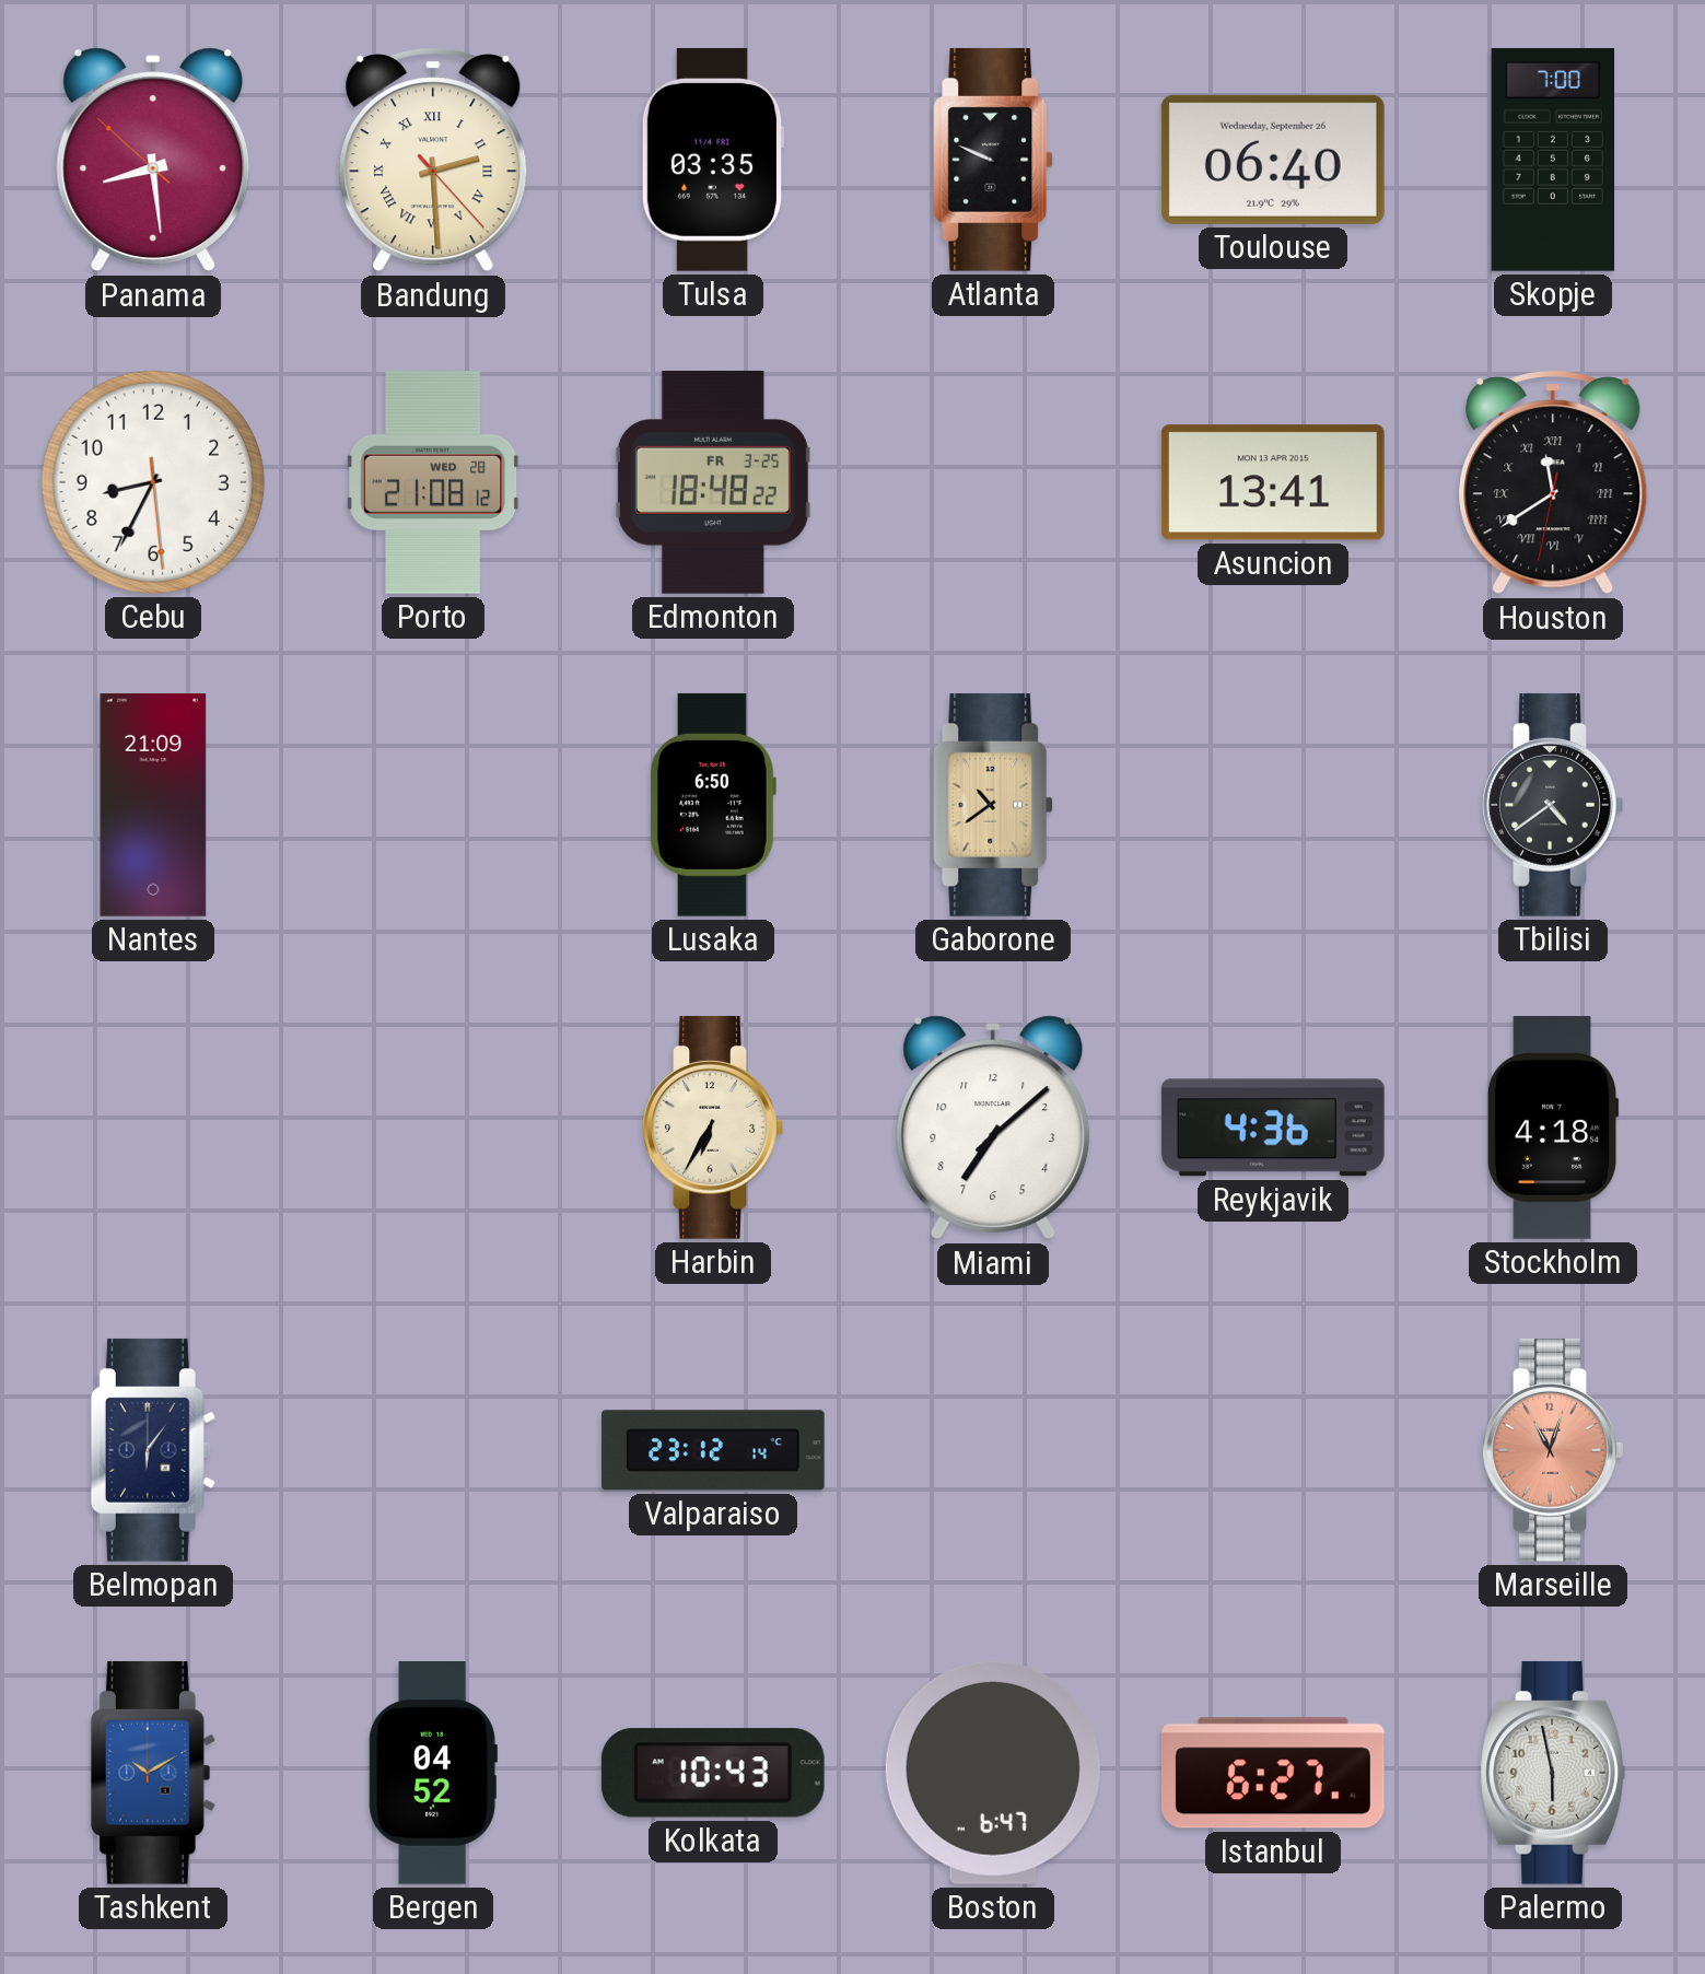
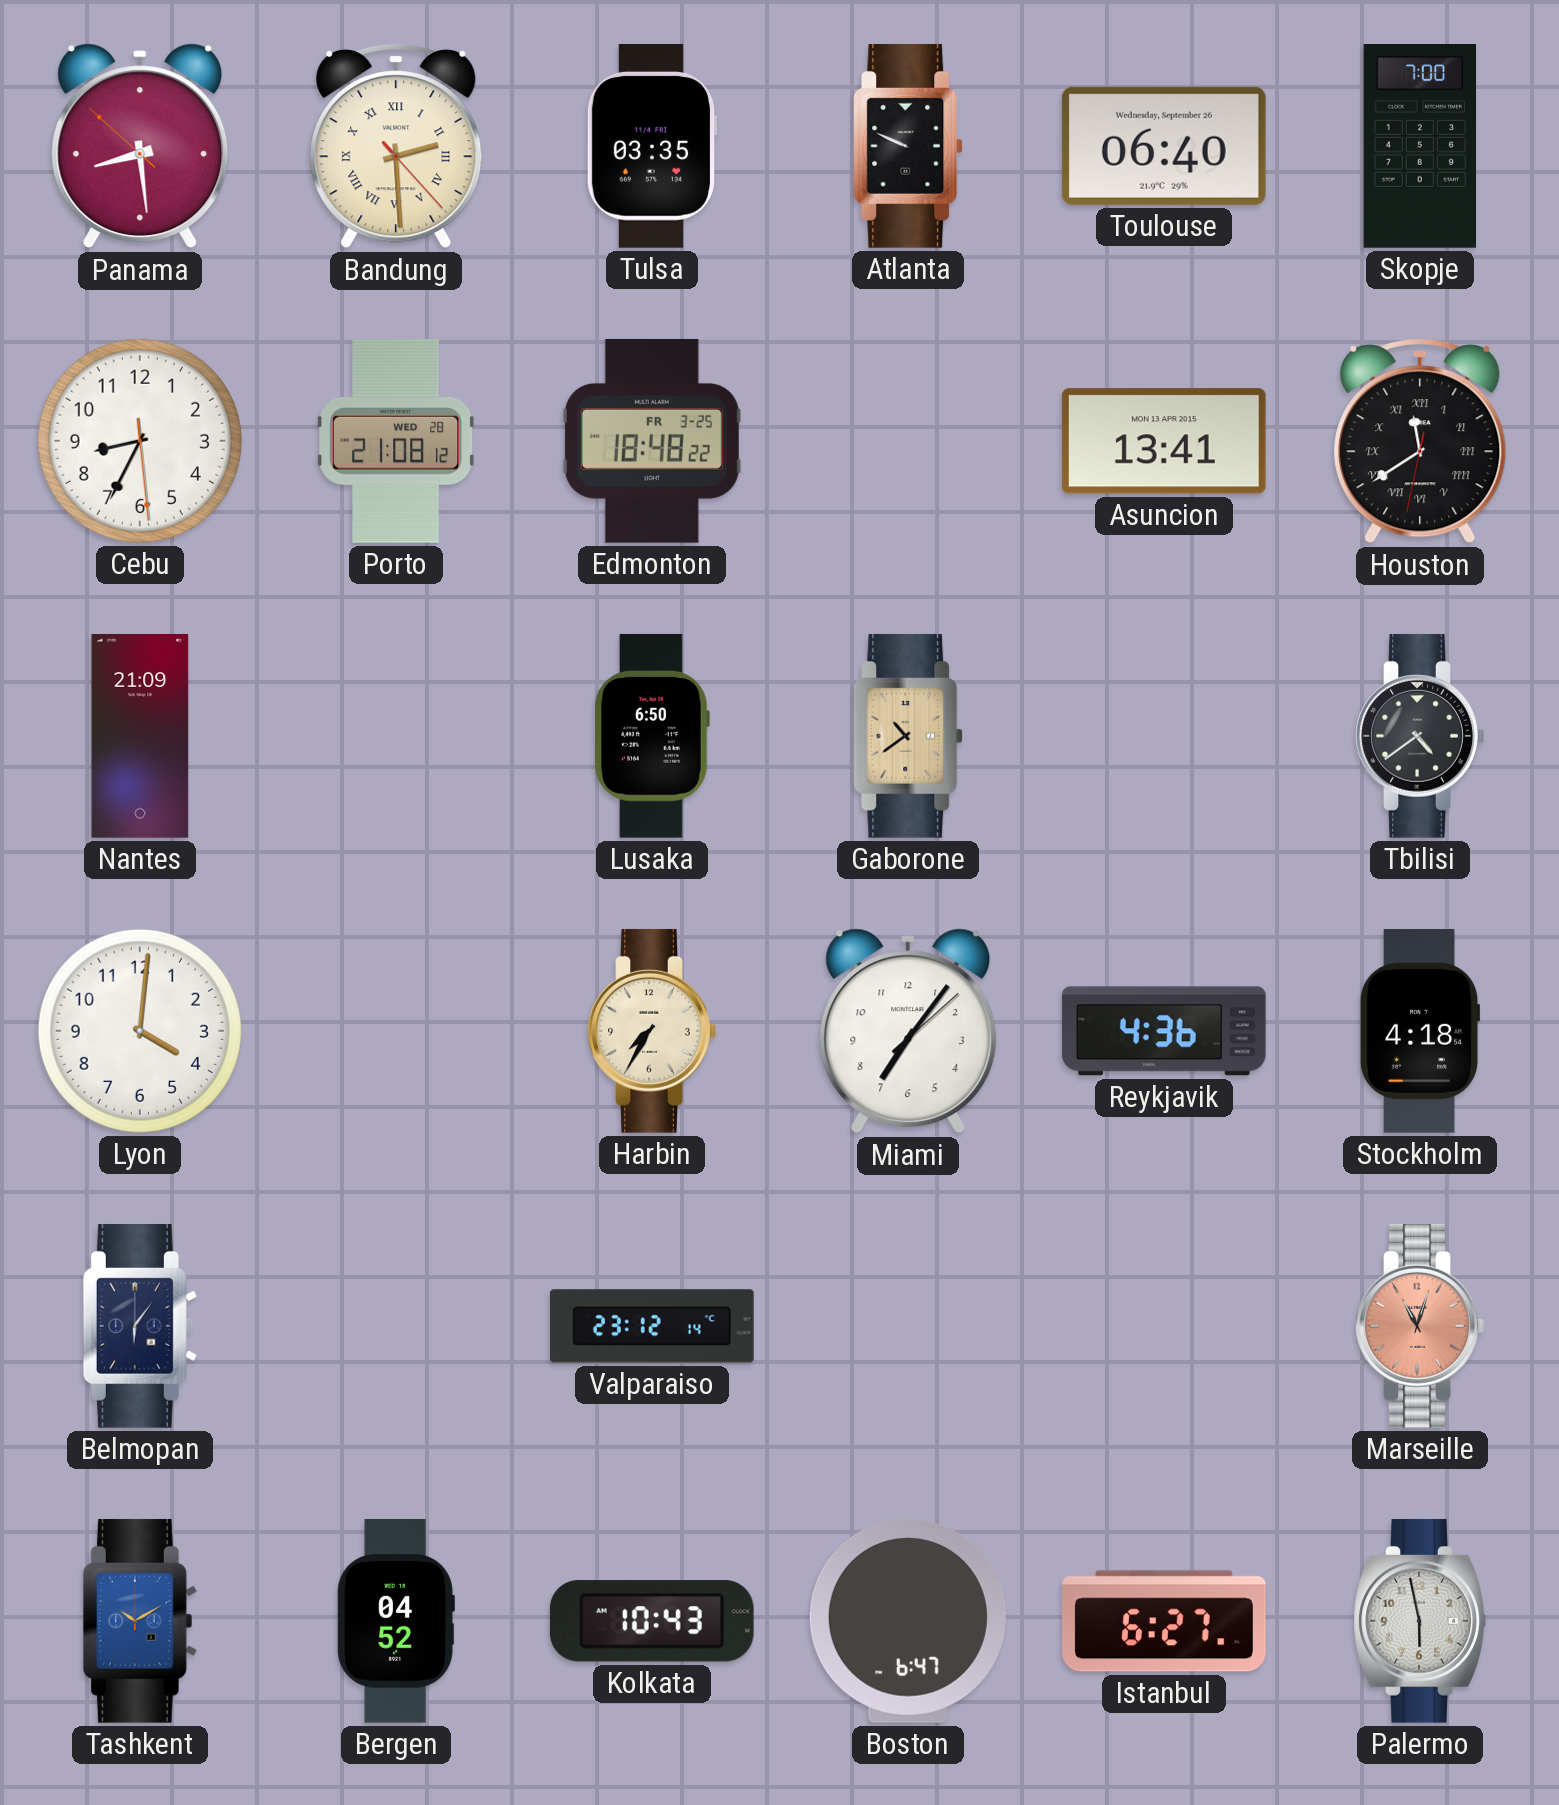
Lyon: none -> 4:01 (140, 1031)
Harbin: 6:35 -> 7:35 (652, 1031)
Miami: 7:08 -> 7:06 (908, 1031)
